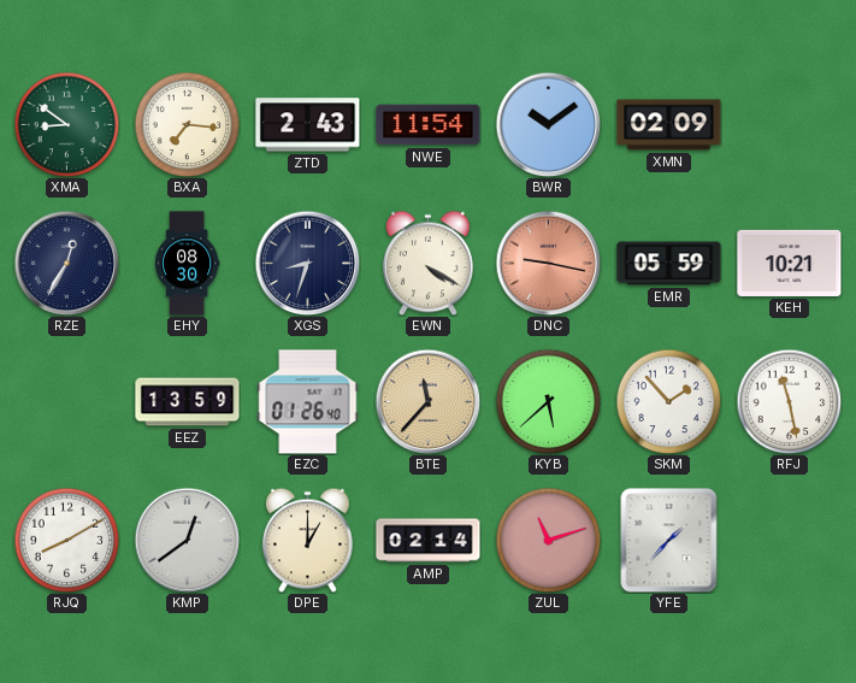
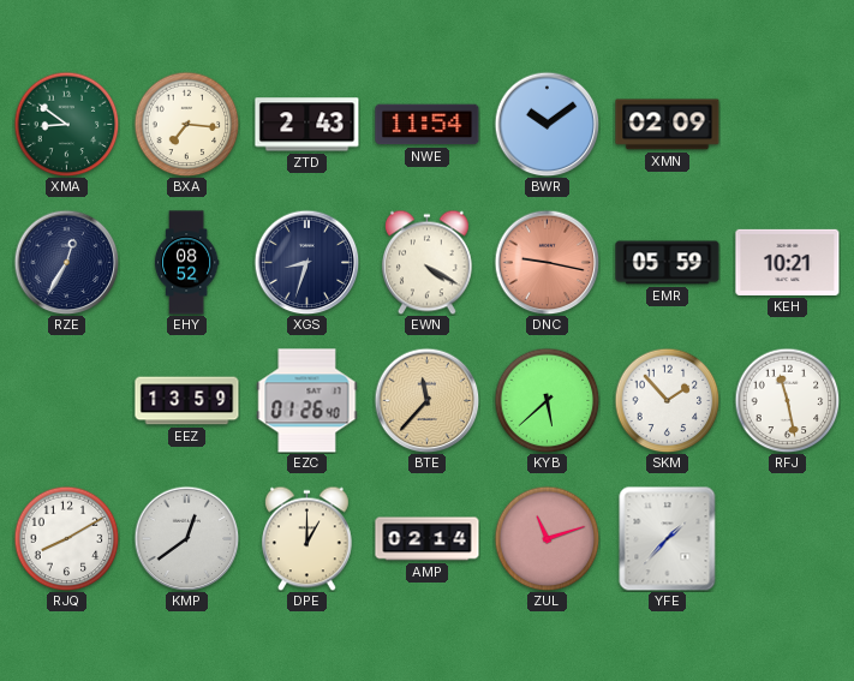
EHY: 08:30 -> 08:52 (186, 263)
